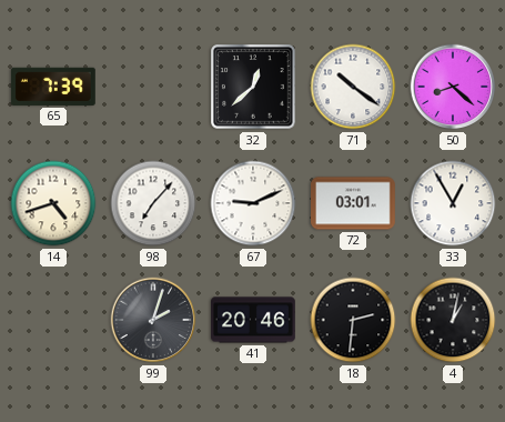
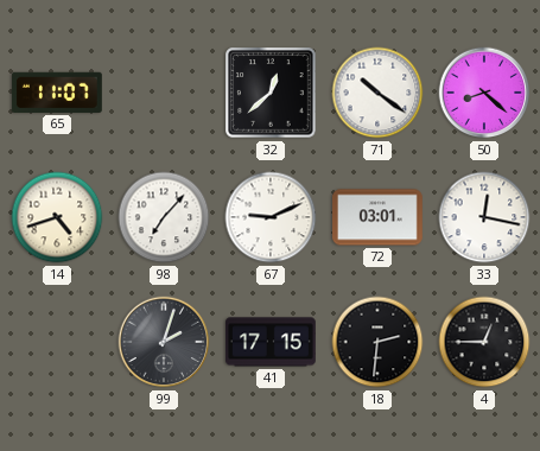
65: 7:39 -> 11:07 (57, 93)
33: 12:55 -> 12:17 (484, 217)
41: 20:46 -> 17:15 (272, 342)
4: 1:02 -> 12:45 (484, 342)
